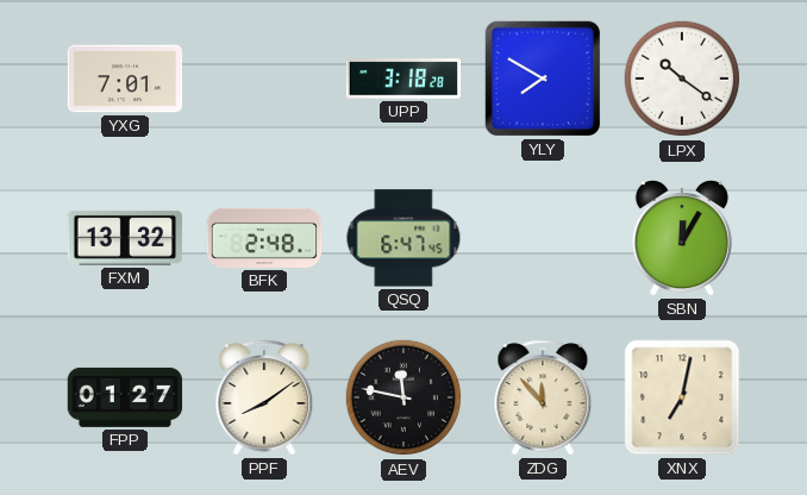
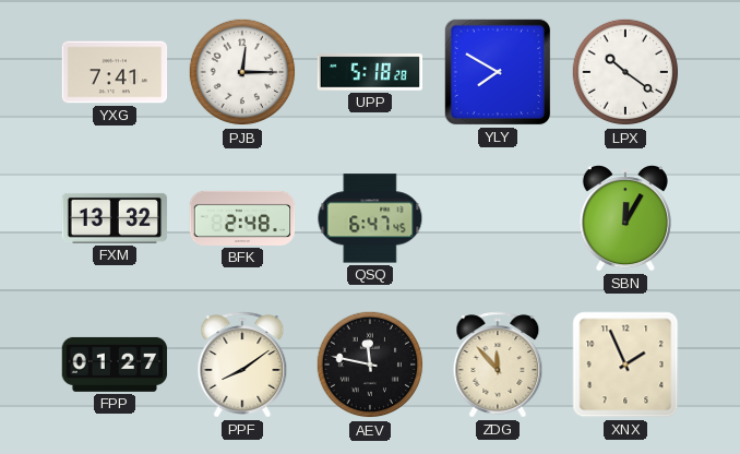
YXG: 7:01 -> 7:41 (115, 72)
PJB: none -> 12:15 (242, 72)
UPP: 3:18 -> 5:18 (370, 72)
XNX: 7:02 -> 1:56 (625, 365)
